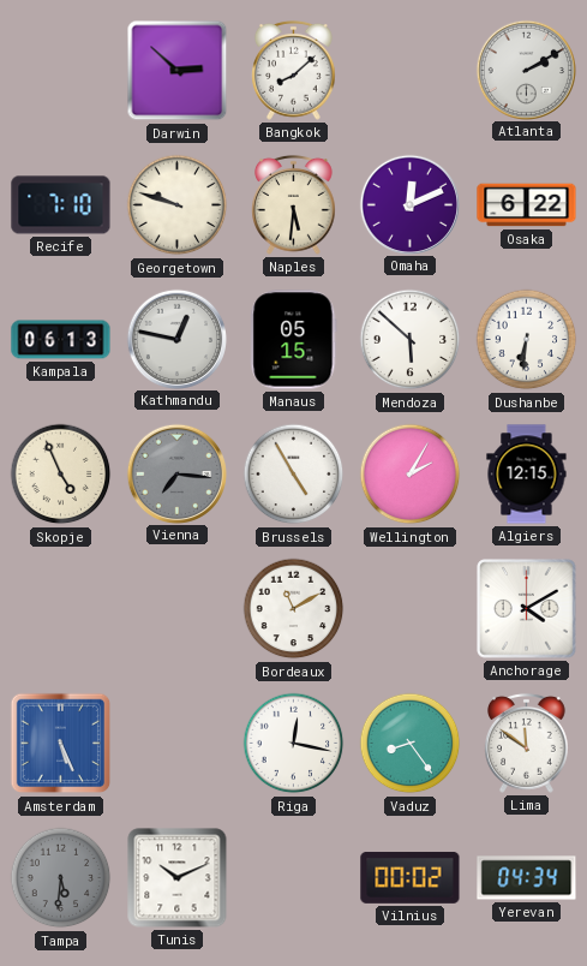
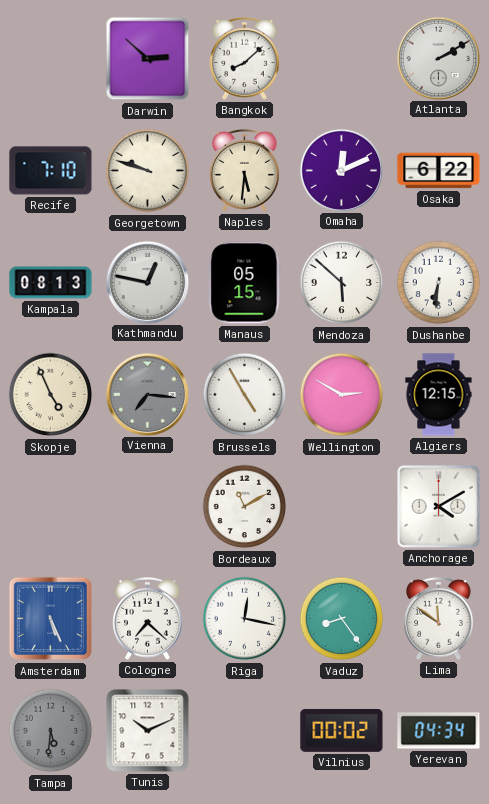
Kampala: 06:13 -> 08:13 (51, 283)
Wellington: 2:05 -> 2:50 (342, 395)
Cologne: none -> 7:22 (148, 618)
